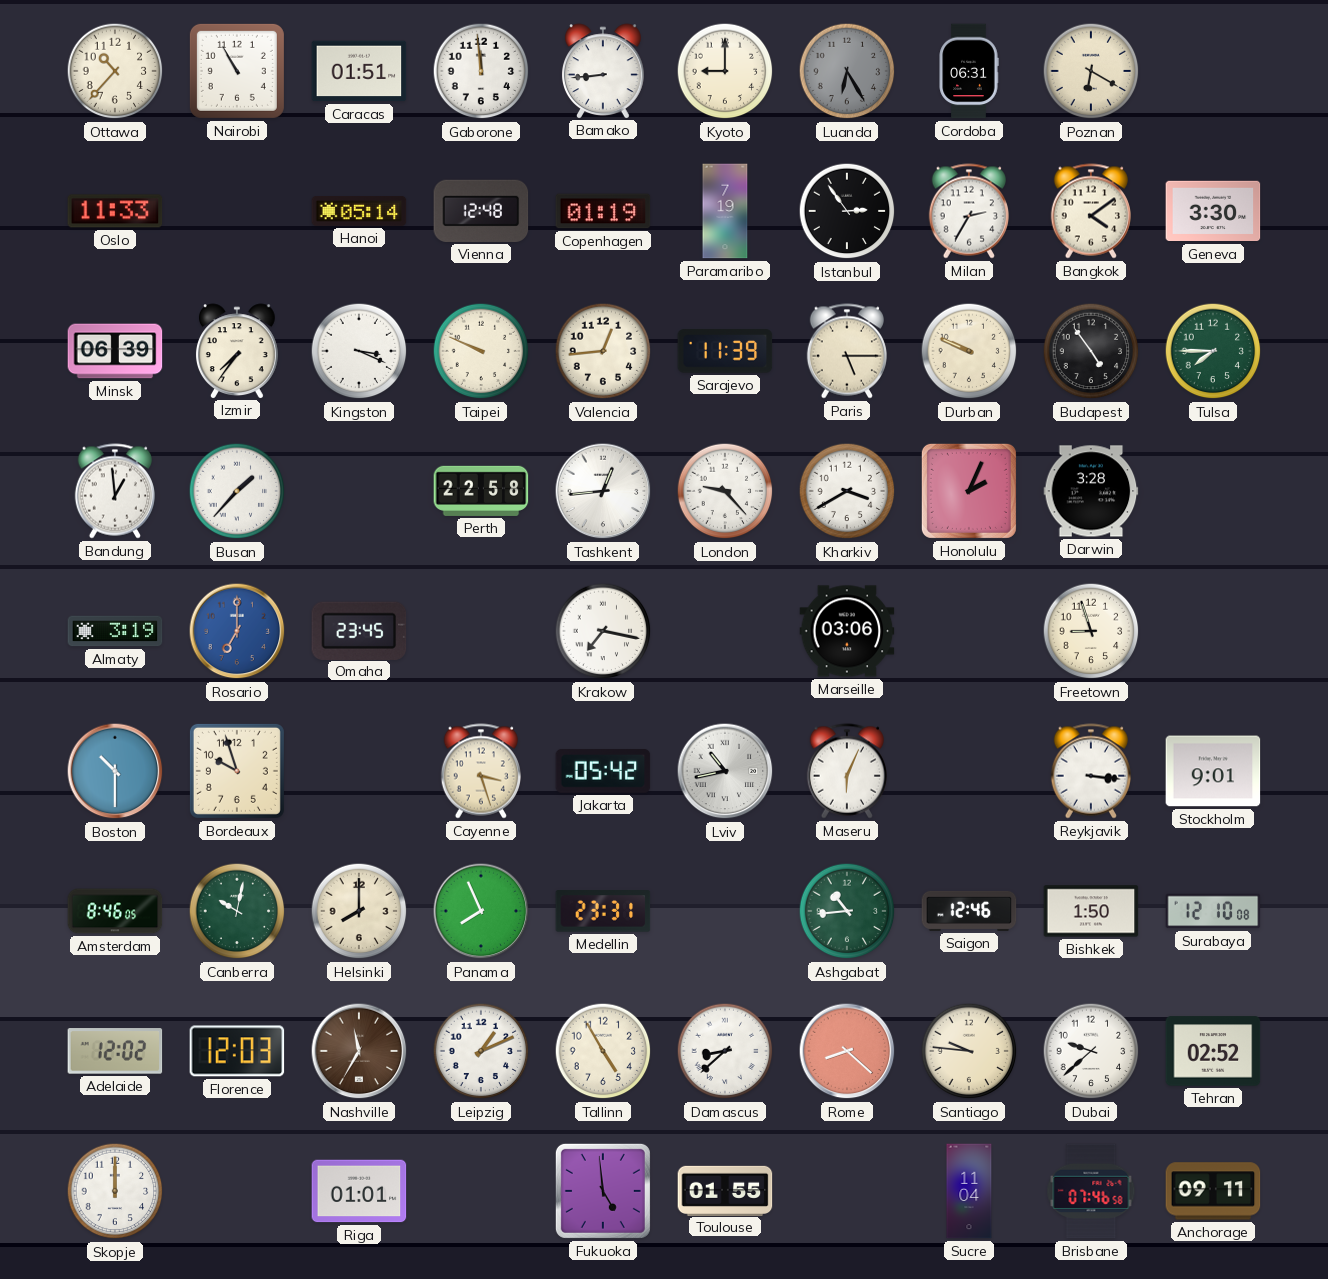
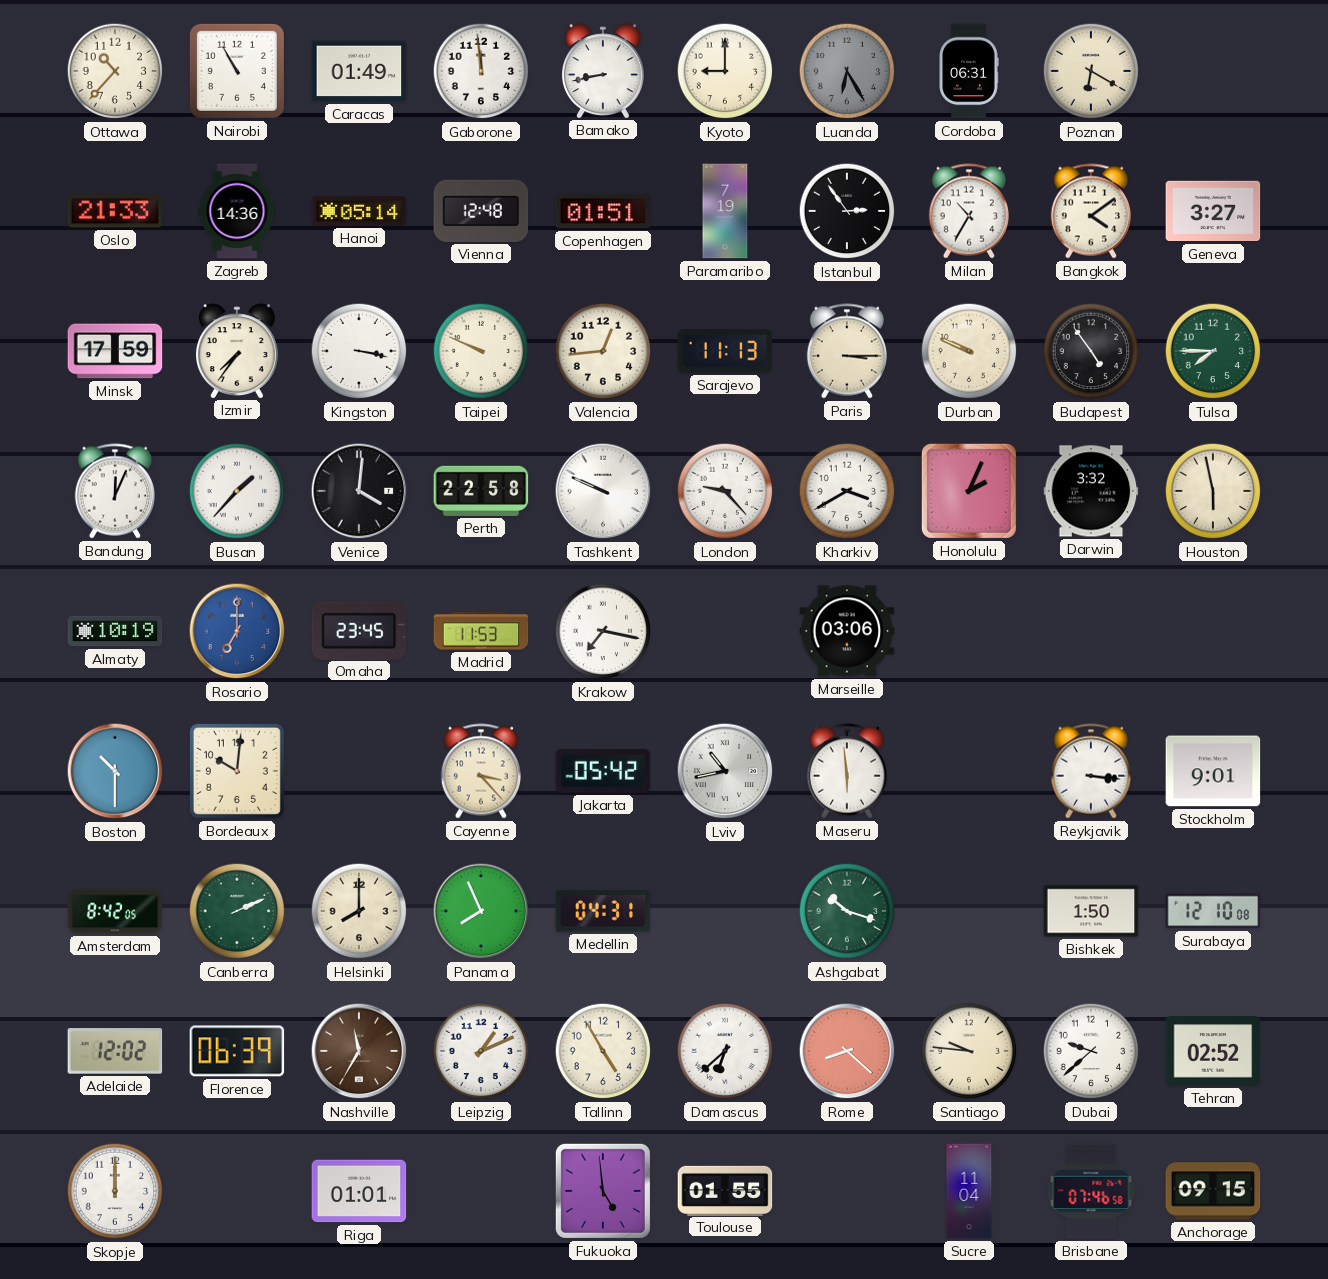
Caracas: 01:51 -> 01:49 (359, 71)
Bamako: 8:44 -> 8:43 (603, 71)
Oslo: 11:33 -> 21:33 (115, 211)
Zagreb: none -> 14:36 (237, 211)
Copenhagen: 01:19 -> 01:51 (603, 211)
Milan: 2:35 -> 10:35 (968, 211)
Geneva: 3:30 -> 3:27 (1213, 211)
Minsk: 06:39 -> 17:59 (115, 351)
Kingston: 3:19 -> 3:17 (359, 351)
Sarajevo: 11:39 -> 11:13 (725, 351)
Paris: 5:15 -> 3:15 (846, 351)
Bandung: 12:59 -> 12:04 (114, 491)
Venice: none -> 4:01 (359, 491)
Tashkent: 12:44 -> 9:49 (603, 491)
Darwin: 3:28 -> 3:32 (1091, 491)
Houston: none -> 5:58 (1213, 491)
Almaty: 3:19 -> 10:19 (115, 631)
Madrid: none -> 11:53 (481, 631)
Freetown: 8:57 -> none (1091, 631)
Bordeaux: 9:57 -> 10:01 (237, 771)
Cayenne: 3:27 -> 3:23 (480, 771)
Maseru: 6:04 -> 5:59 (846, 771)
Amsterdam: 8:46 -> 8:42 (115, 911)
Canberra: 10:02 -> 2:11 (237, 911)
Medellin: 23:31 -> 04:31 (603, 911)
Ashgabat: 10:44 -> 10:18 (847, 911)
Saigon: 12:46 -> none (969, 911)
Florence: 12:03 -> 06:39 (237, 1051)
Damascus: 8:38 -> 6:38 (725, 1051)
Anchorage: 09:11 -> 09:15 (1213, 1191)
